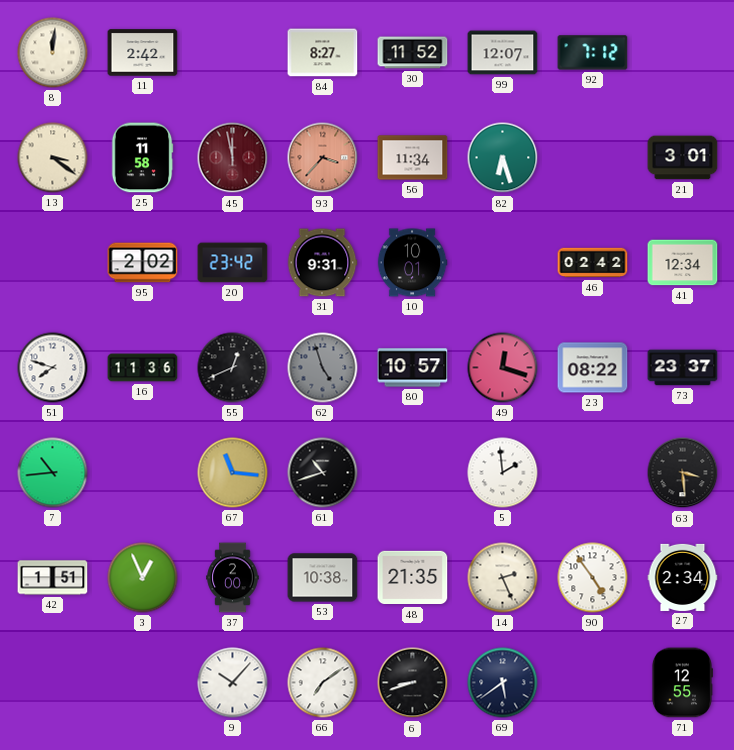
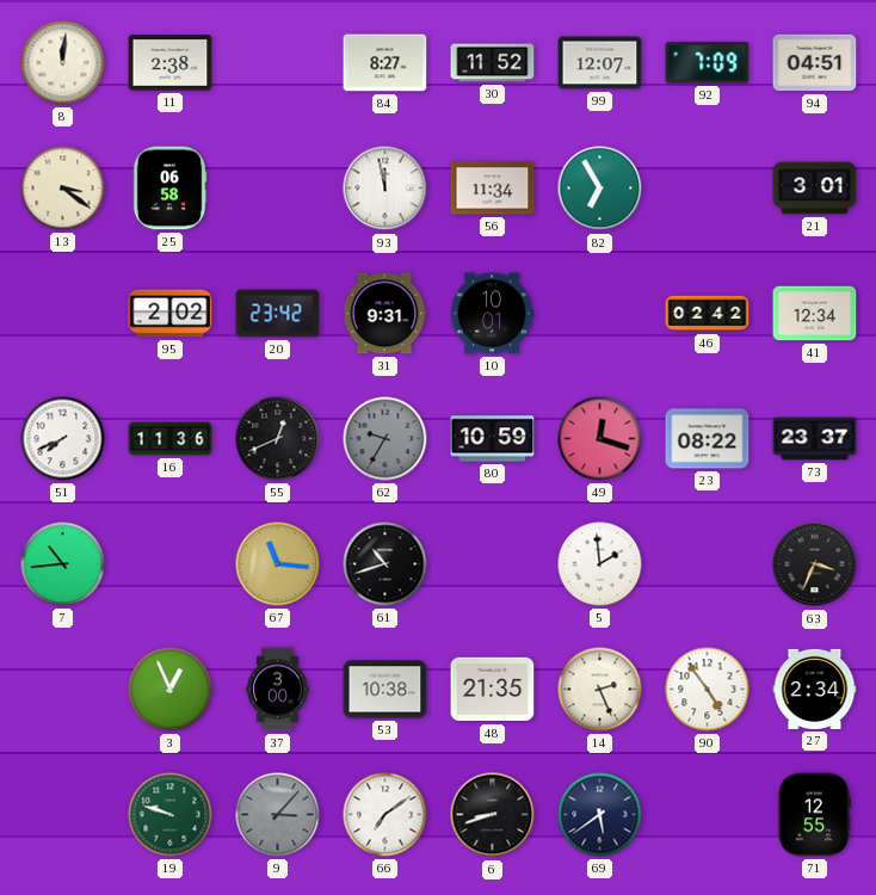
11: 2:42 -> 2:38 (171, 63)
92: 7:12 -> 7:09 (708, 63)
94: none -> 04:51 (815, 63)
25: 11:58 -> 06:58 (169, 189)
45: 11:58 -> none (233, 158)
93: 3:37 -> 11:58 (385, 189)
93 dial: salmon -> white (385, 189)
82: 6:27 -> 6:55 (600, 189)
51: 7:48 -> 7:41 (63, 439)
62: 4:57 -> 9:35 (385, 439)
80: 10:57 -> 10:59 (493, 439)
63: 3:29 -> 3:34 (815, 564)
42: 1:51 -> none (53, 578)
37: 2:00 -> 3:00 (278, 690)
19: none -> 9:48 (171, 815)
9: 10:07 -> 3:07 (278, 815)
9 dial: white -> grey (278, 815)
